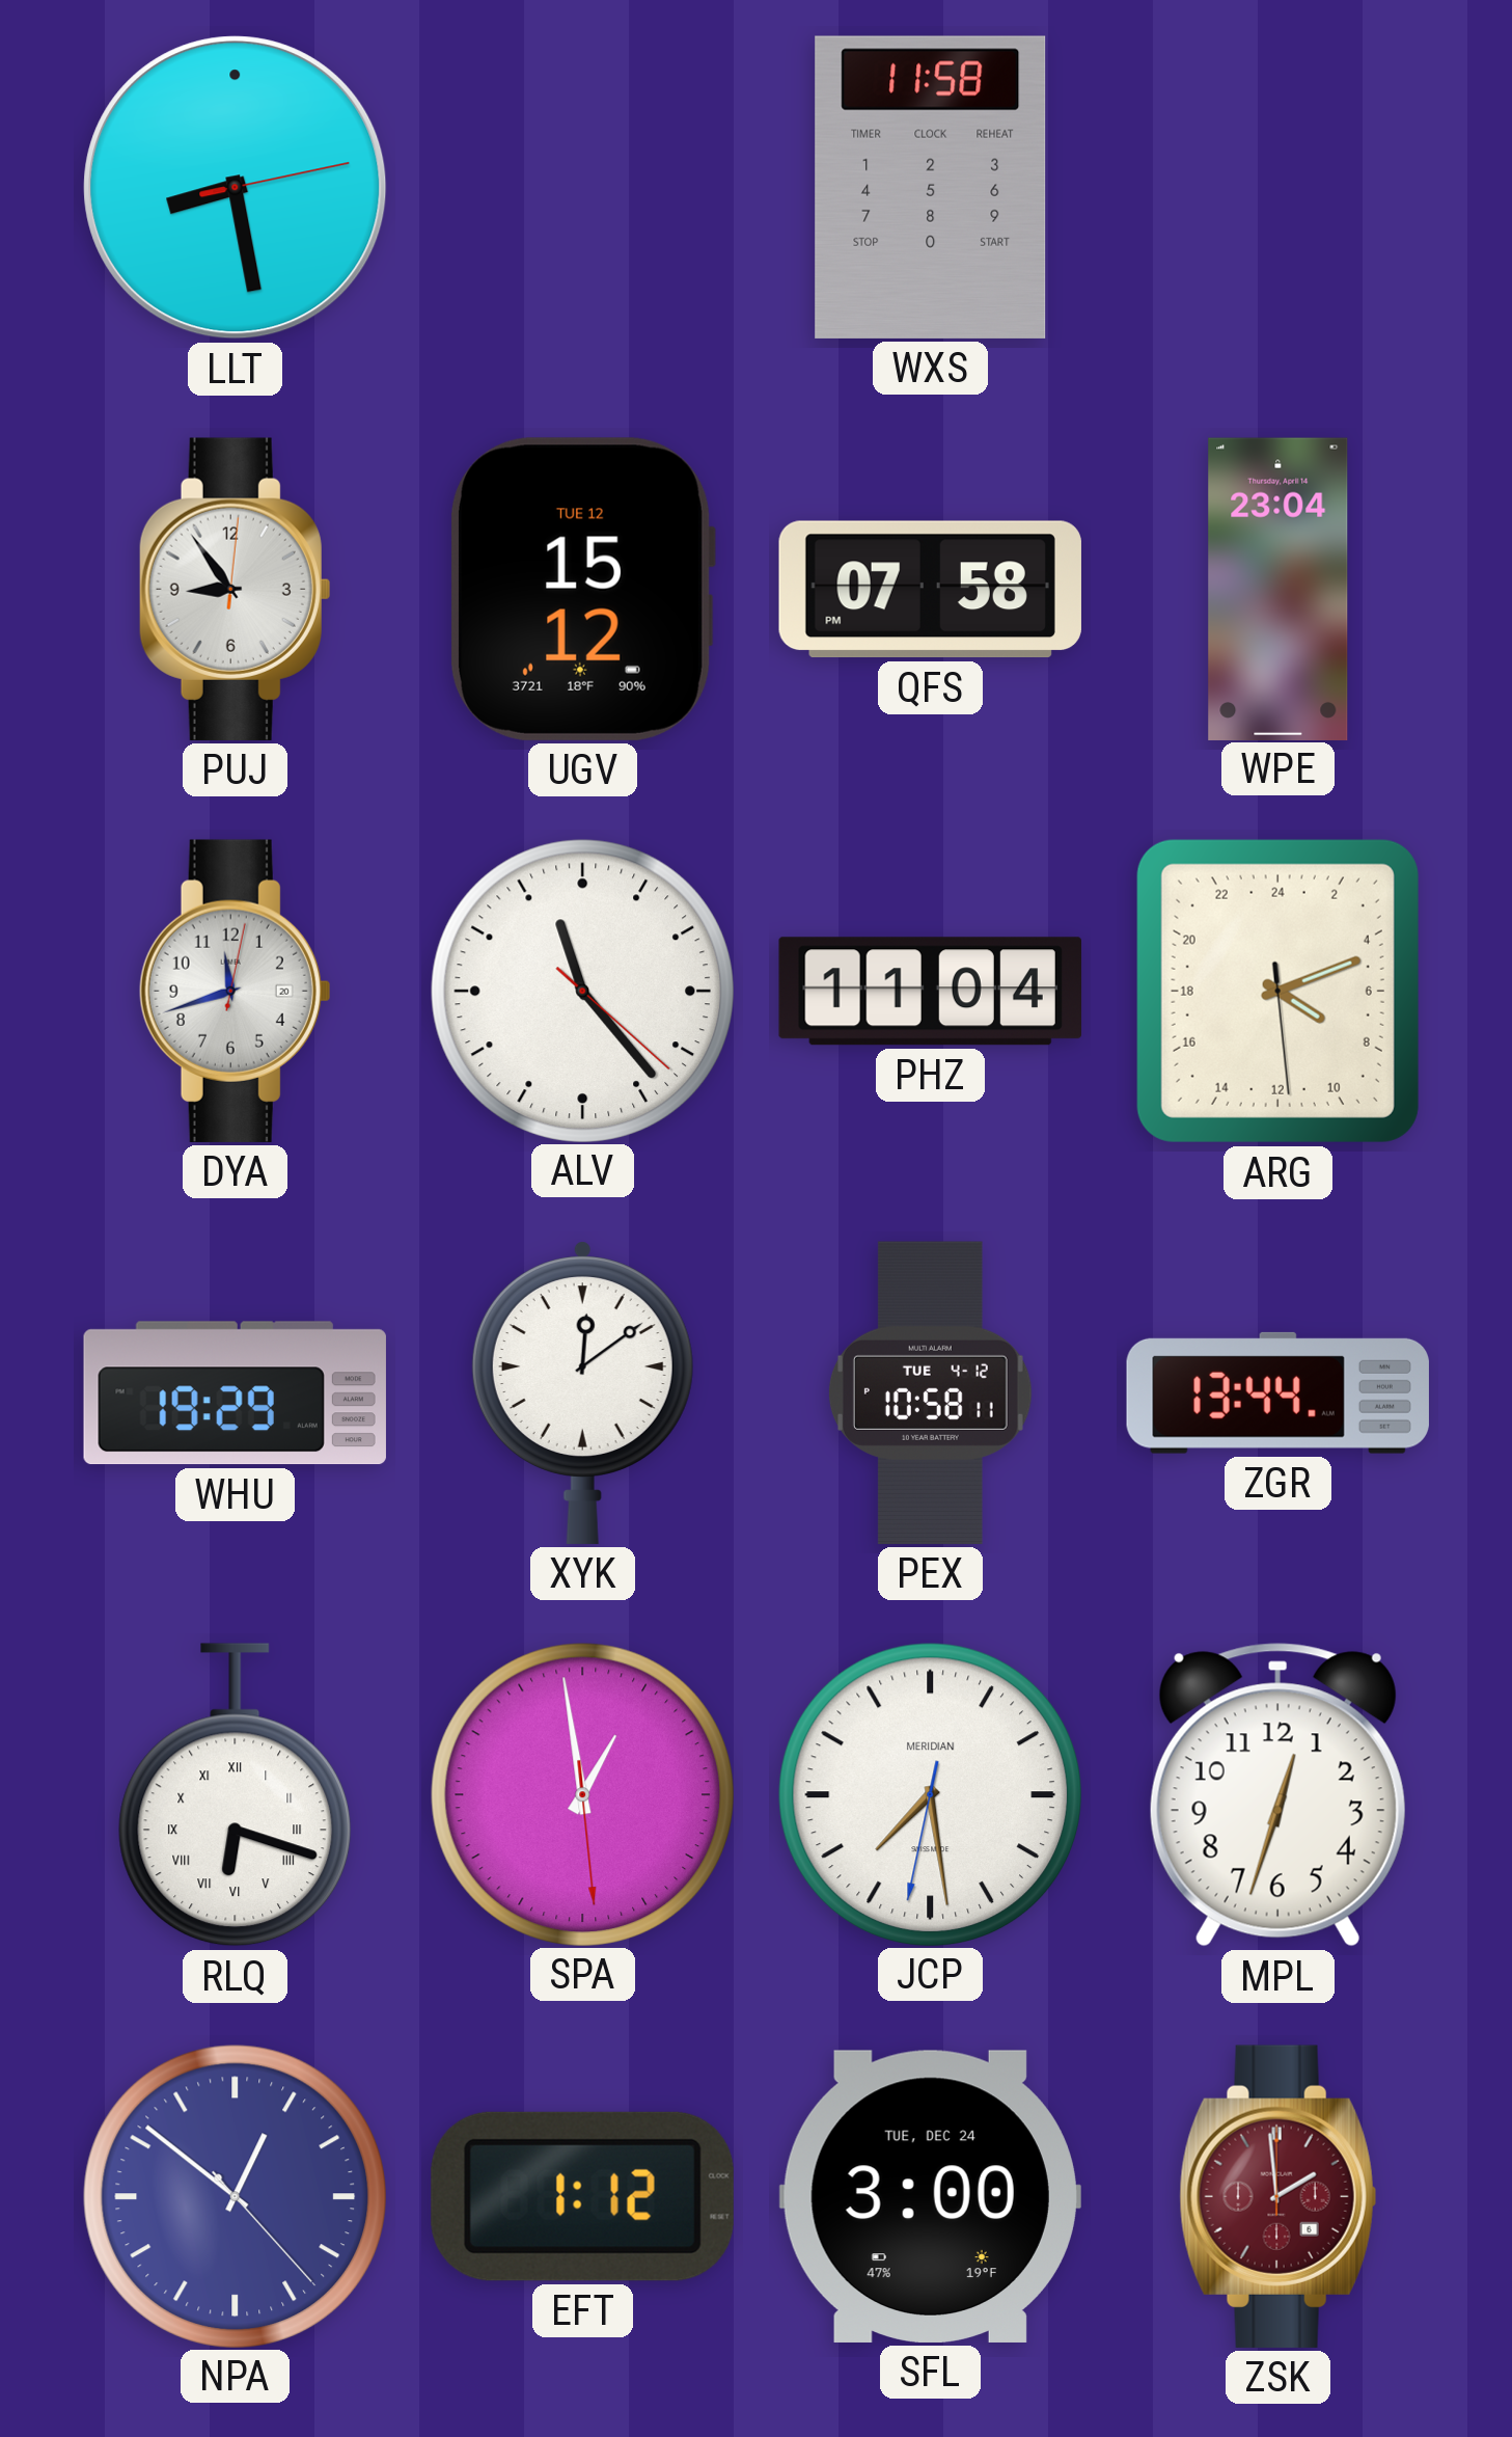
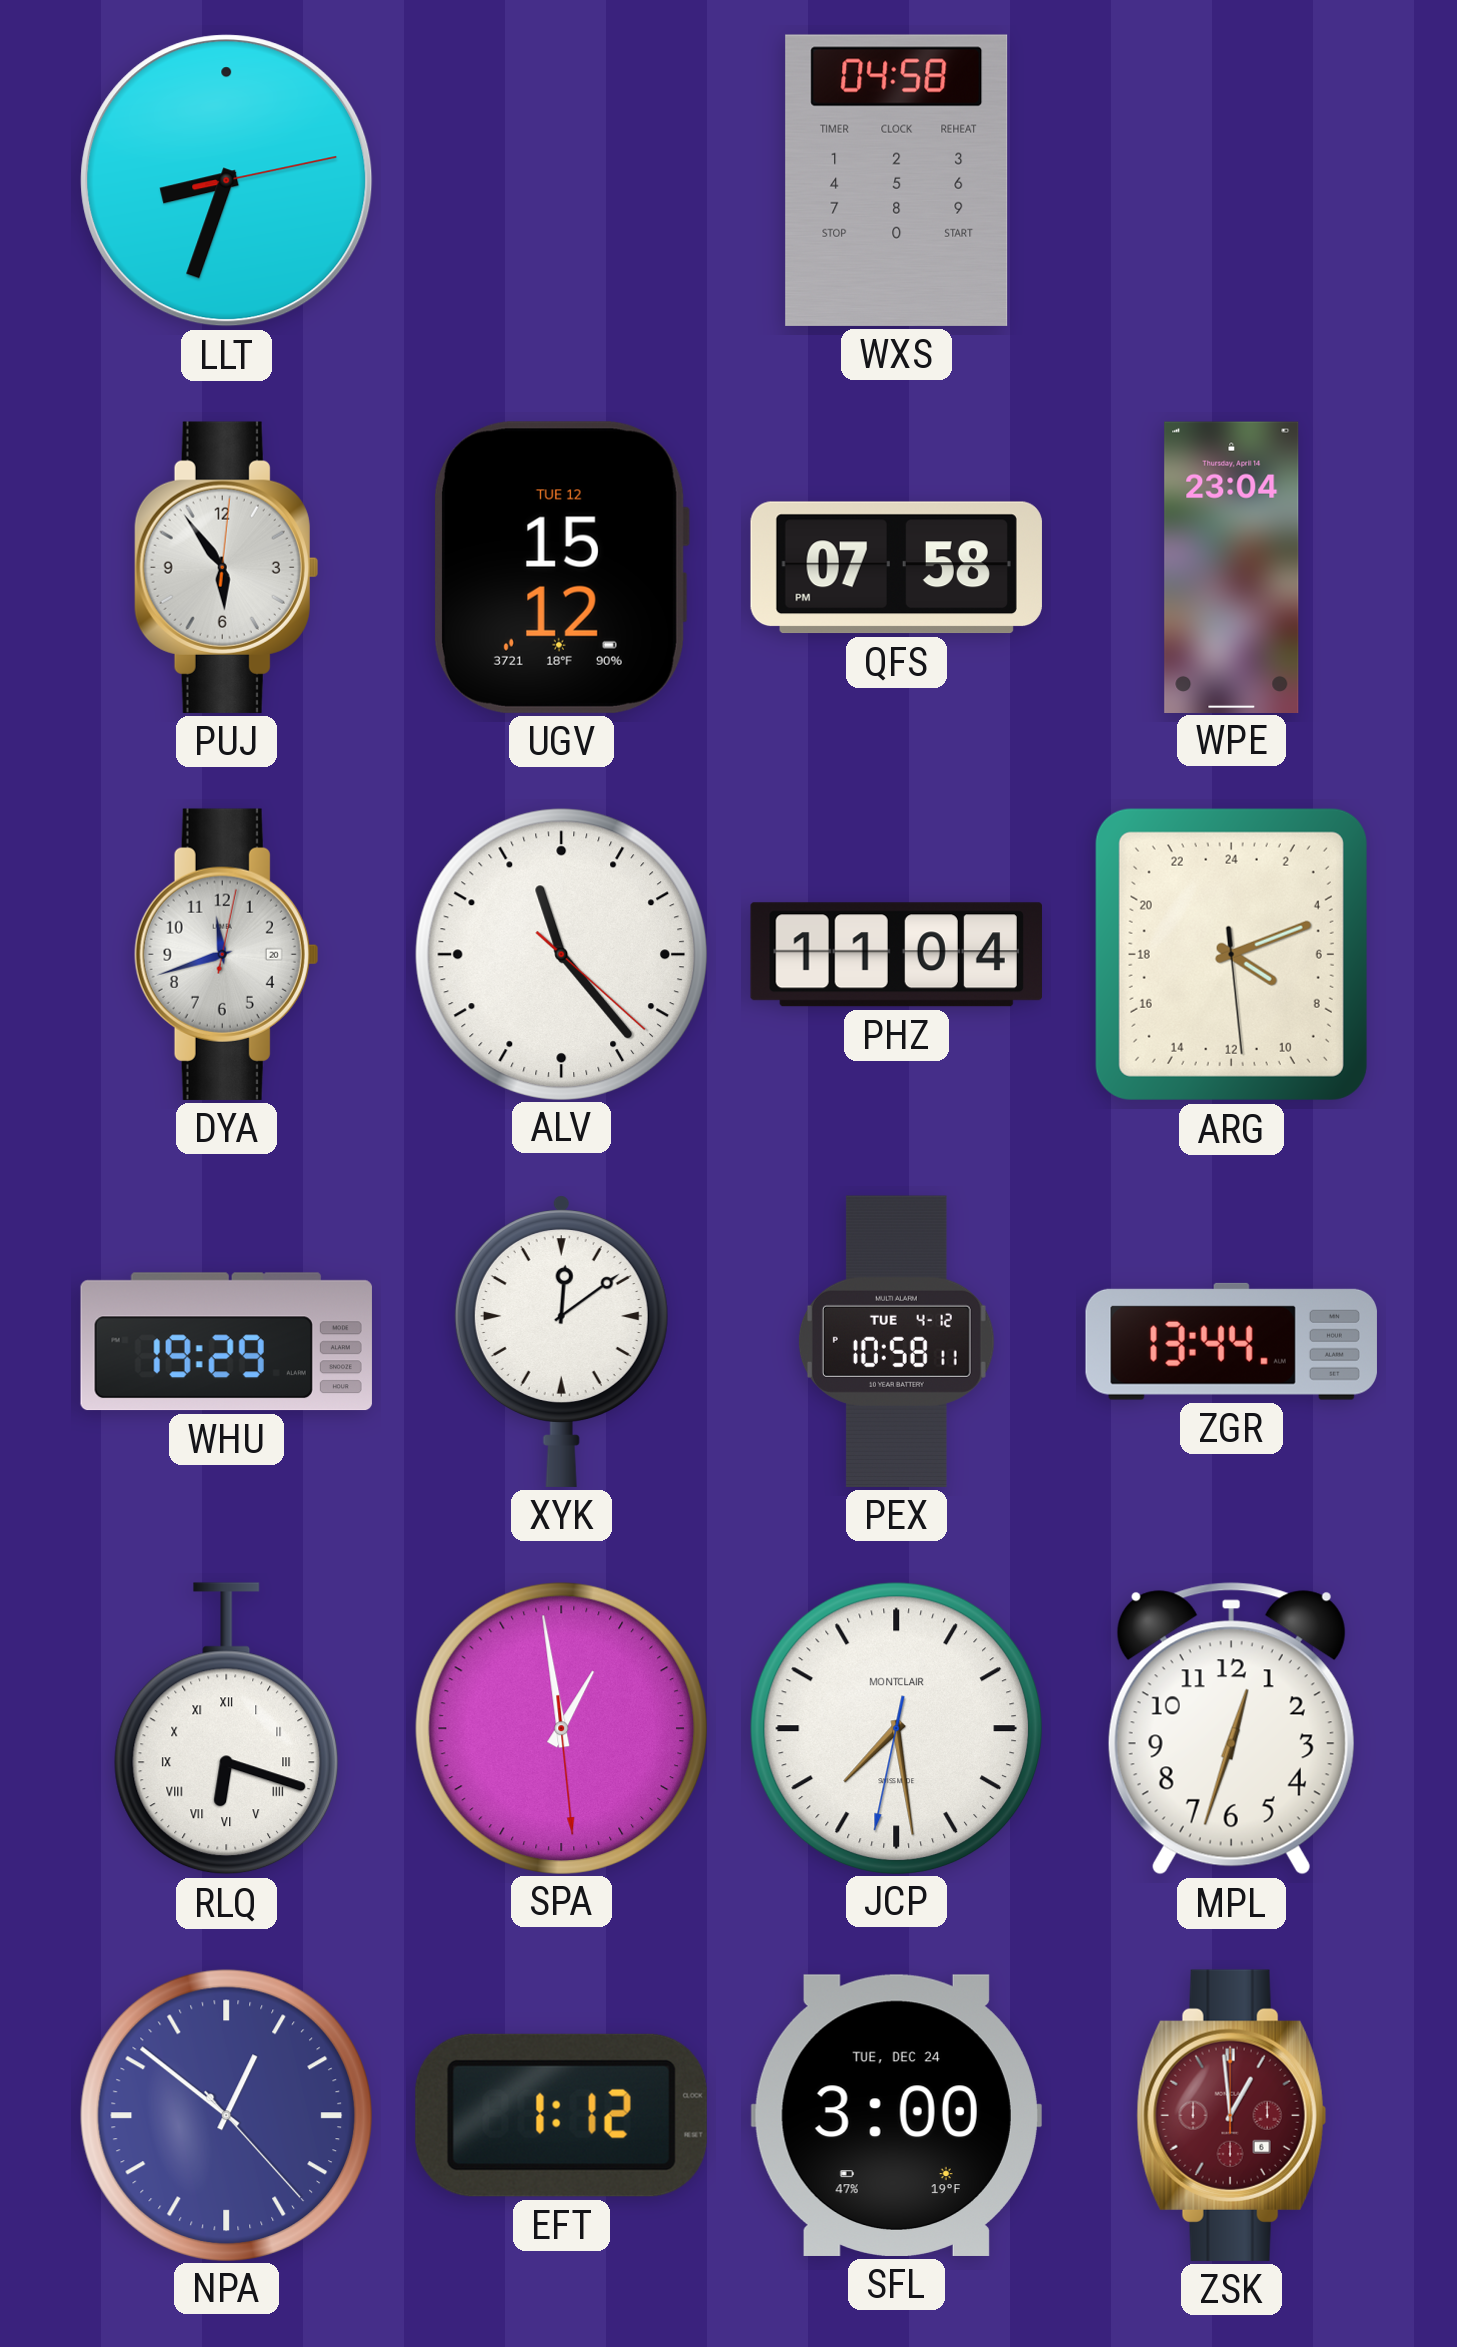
LLT: 8:28 -> 8:33 (227, 181)
WXS: 11:58 -> 04:58 (897, 180)
PUJ: 8:54 -> 5:54 (226, 567)
JCP brand: MERIDIAN -> MONTCLAIR (896, 1728)
ZSK: 1:59 -> 12:59 (1231, 2115)
